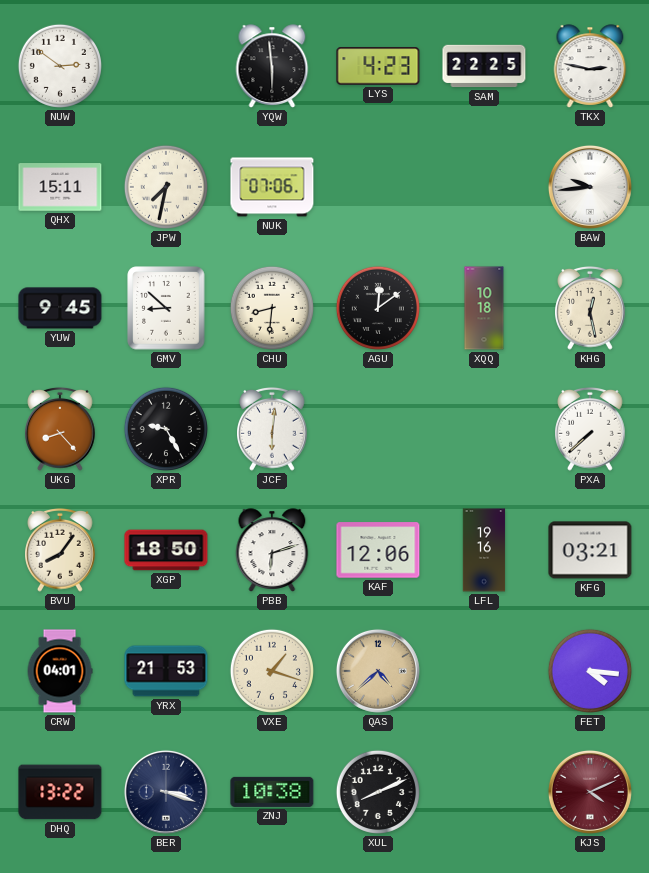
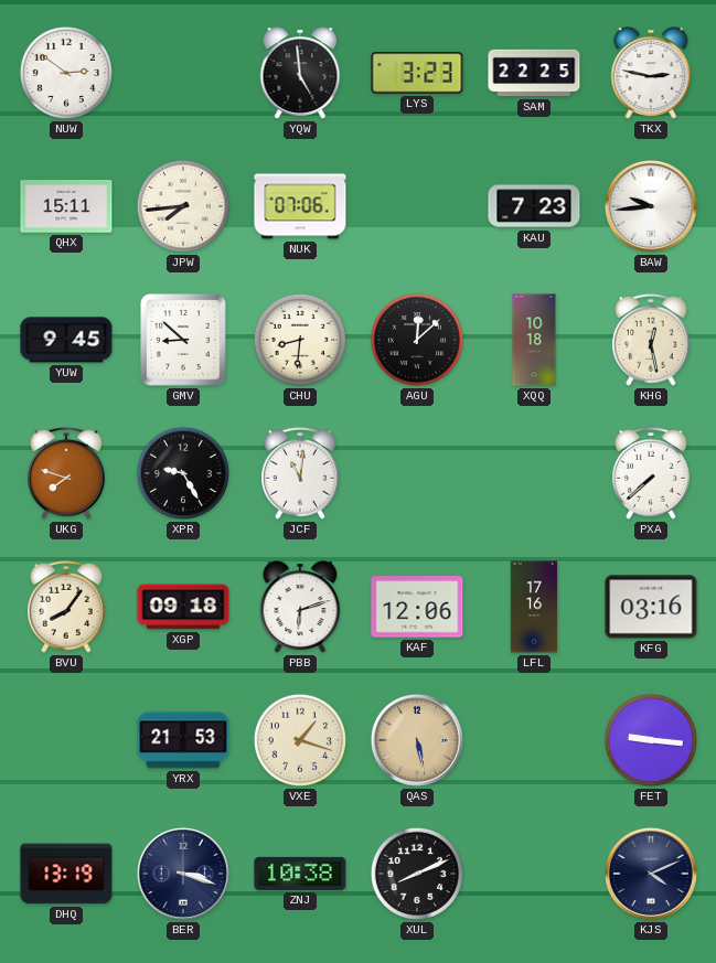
YQW: 5:59 -> 4:59 (300, 73)
LYS: 4:23 -> 3:23 (417, 73)
JPW: 7:32 -> 7:44 (183, 206)
KAU: none -> 7:23 (534, 206)
AGU: 12:09 -> 12:08 (417, 340)
UKG: 8:23 -> 7:48 (67, 473)
JCF: 6:01 -> 11:01 (301, 473)
XGP: 18:50 -> 09:18 (183, 607)
LFL: 19:16 -> 17:16 (534, 607)
KFG: 03:21 -> 03:16 (651, 607)
CRW: 04:01 -> none (60, 671)
QAS: 4:38 -> 5:28 (417, 740)
FET: 4:16 -> 9:16 (651, 740)
DHQ: 13:22 -> 13:19 (66, 874)
KJS dial: burgundy -> navy (651, 874)
